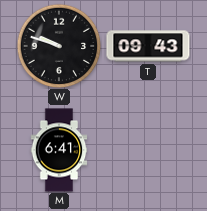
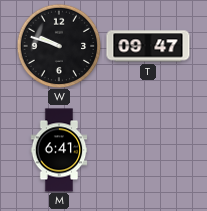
T: 09:43 -> 09:47 (148, 46)
